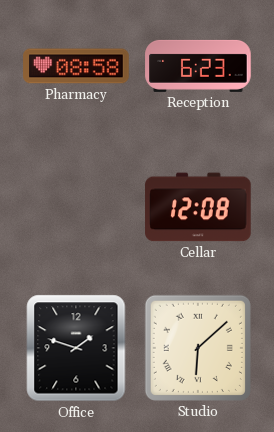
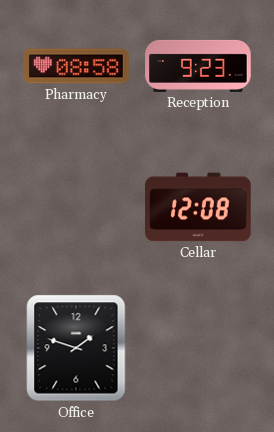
Reception: 6:23 -> 9:23 (198, 66)
Studio: 6:08 -> none (198, 348)
